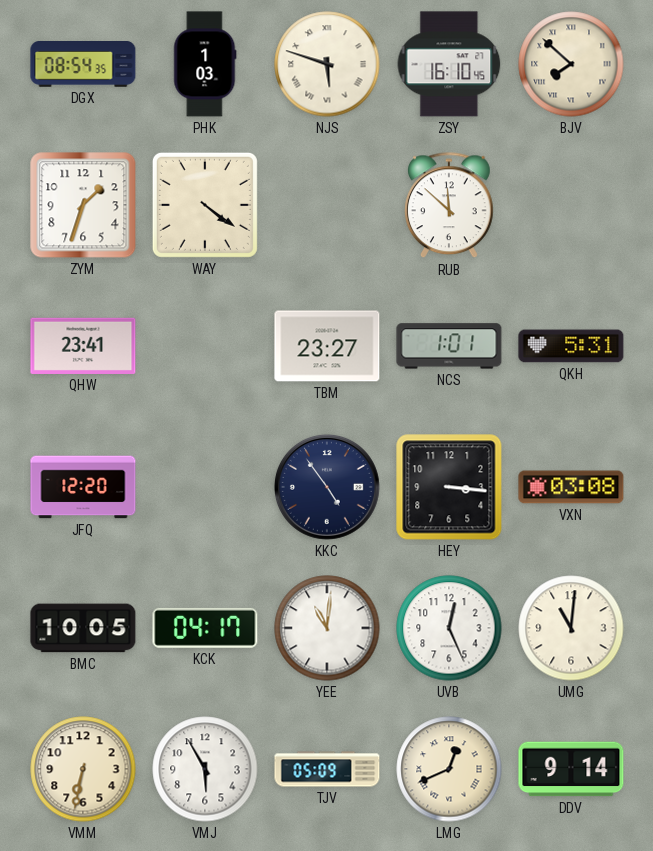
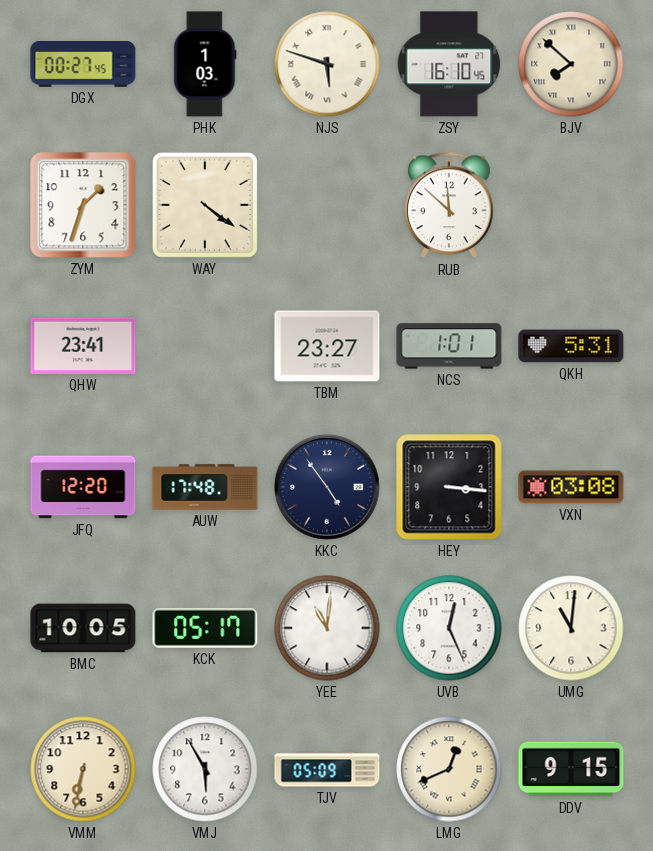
DGX: 08:54 -> 00:27 (83, 64)
AUW: none -> 17:48 (205, 487)
KCK: 04:17 -> 05:17 (205, 628)
DDV: 9:14 -> 9:15 (571, 769)
